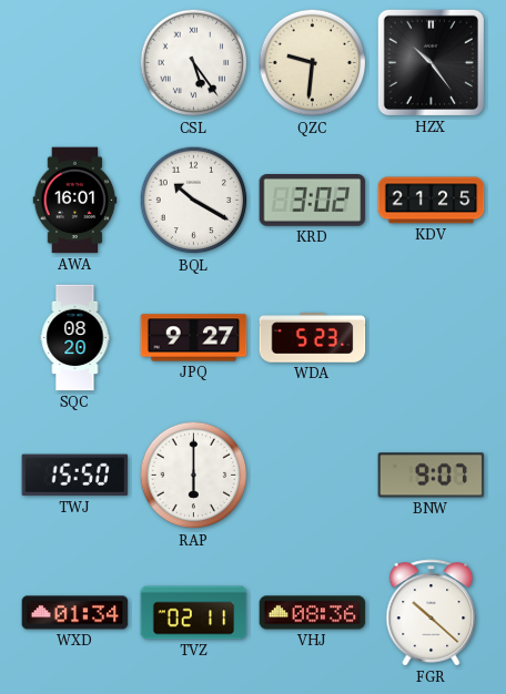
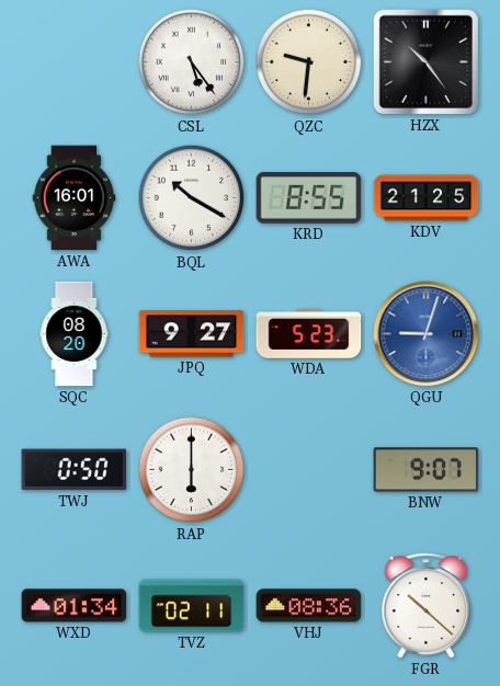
KRD: 3:02 -> 8:55 (309, 198)
QGU: none -> 9:03 (427, 334)
TWJ: 15:50 -> 0:50 (75, 470)
